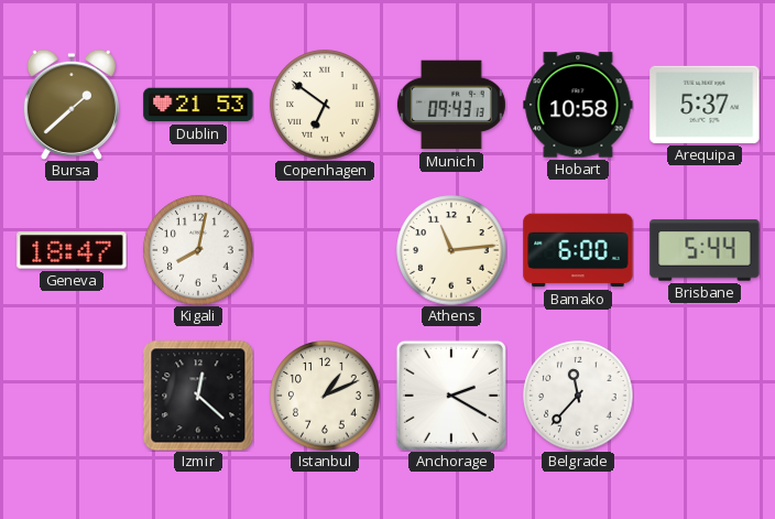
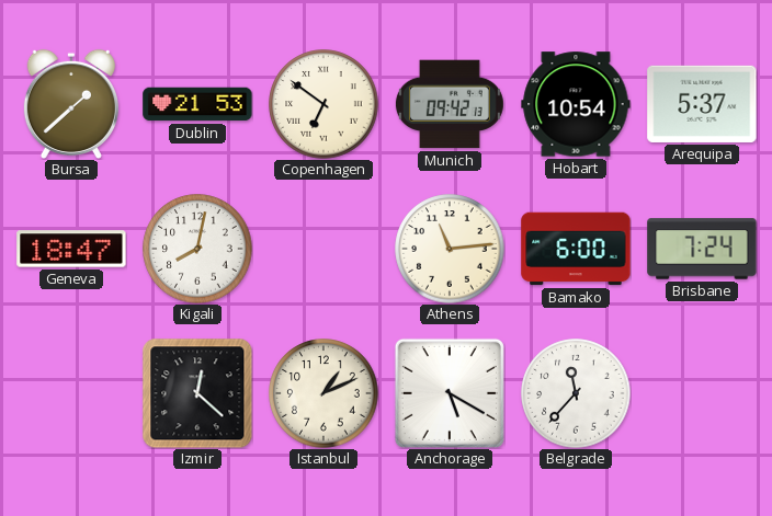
Munich: 09:43 -> 09:42 (450, 104)
Hobart: 10:58 -> 10:54 (576, 104)
Brisbane: 5:44 -> 7:24 (702, 249)
Anchorage: 2:20 -> 5:20 (450, 393)
